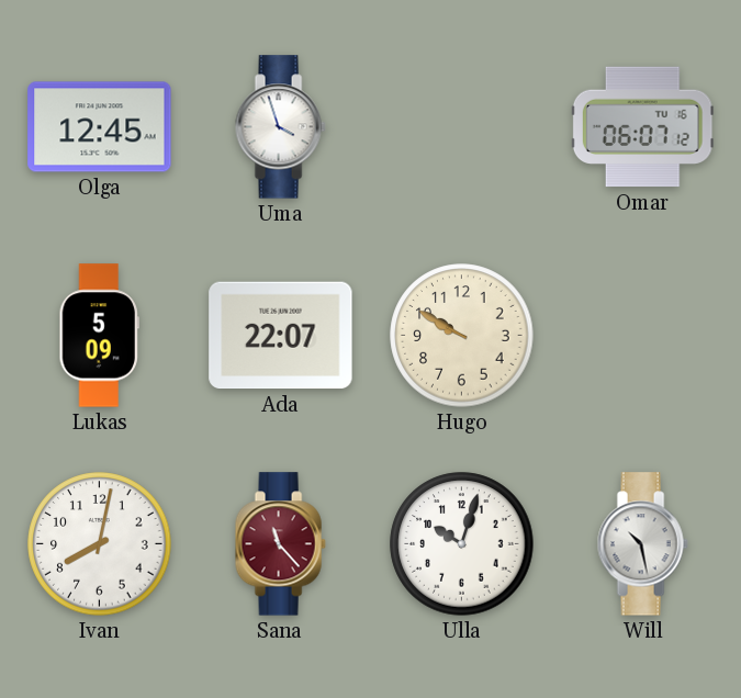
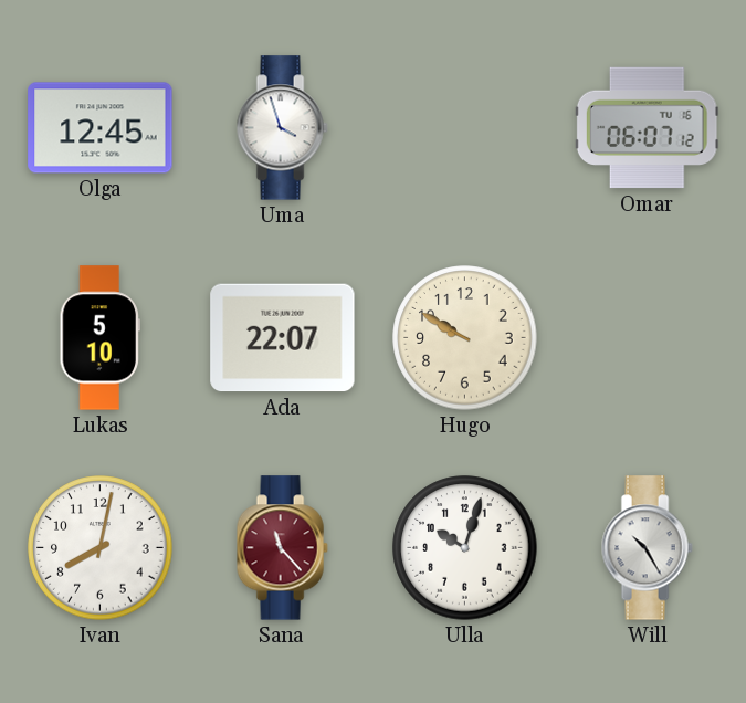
Lukas: 5:09 -> 5:10 (99, 338)
Will: 10:28 -> 10:25 (647, 548)
